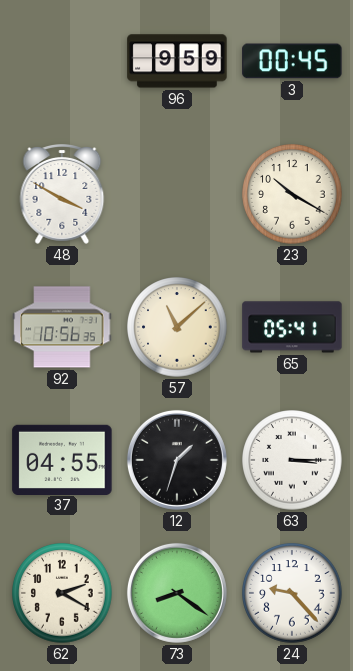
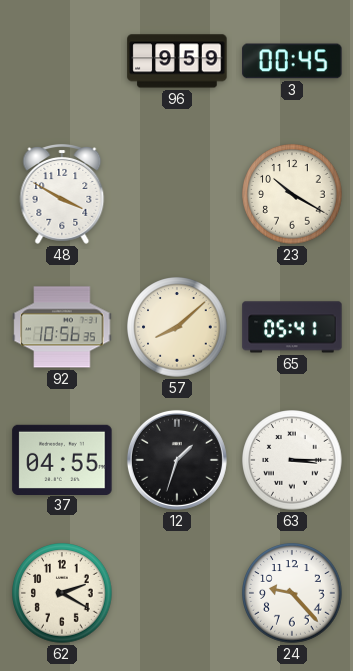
57: 11:08 -> 8:08 (177, 327)
73: 8:21 -> none (177, 593)
